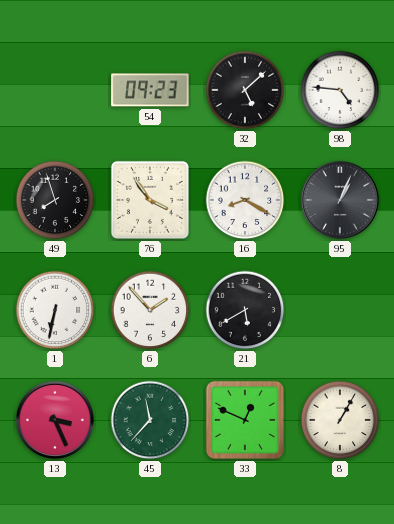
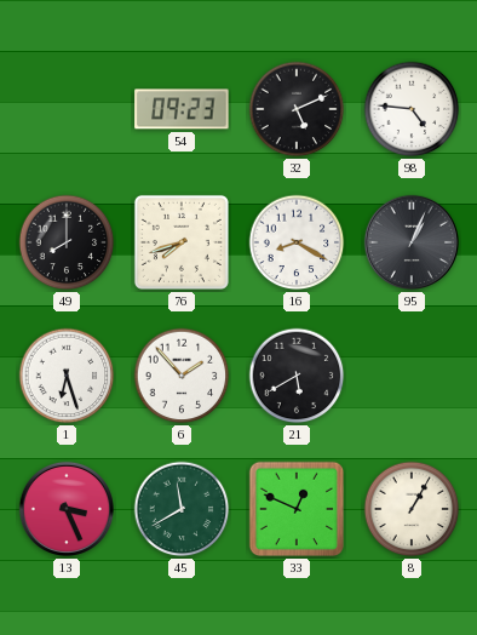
32: 5:08 -> 5:11 (297, 109)
49: 7:57 -> 8:00 (67, 242)
76: 3:54 -> 7:42 (182, 242)
1: 6:32 -> 6:27 (67, 376)
45: 11:37 -> 11:40 (182, 509)
